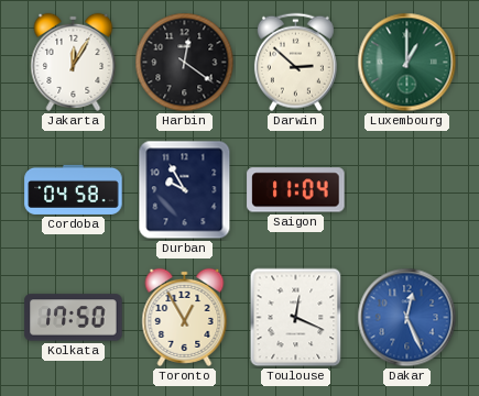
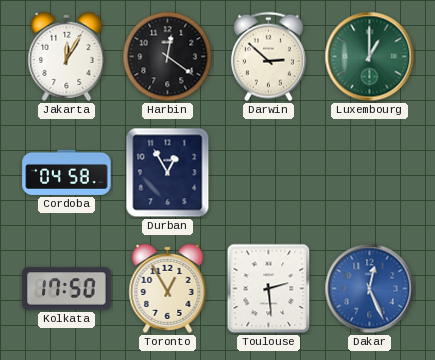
Durban: 9:55 -> 12:55 (168, 173)
Saigon: 11:04 -> none (296, 190)
Toulouse: 12:19 -> 2:29 (269, 289)
